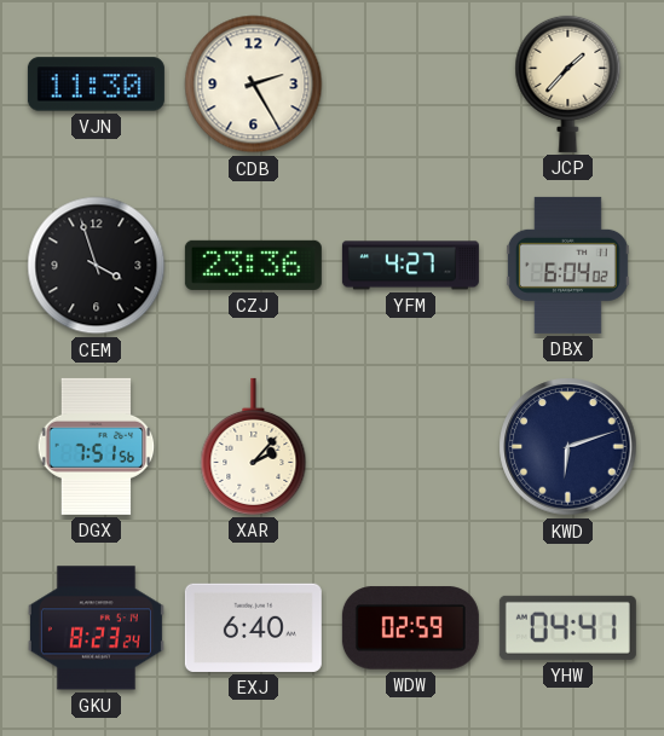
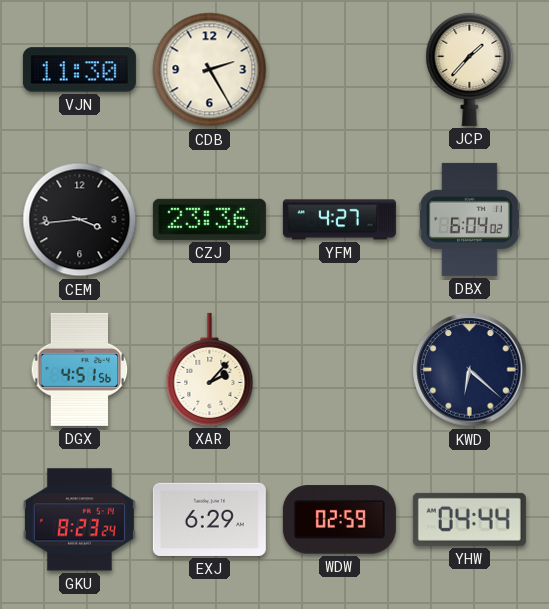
CEM: 3:57 -> 3:44 (80, 220)
DGX: 7:51 -> 4:51 (80, 369)
KWD: 6:12 -> 6:22 (470, 370)
EXJ: 6:40 -> 6:29 (209, 519)
YHW: 04:41 -> 04:44 (469, 519)
